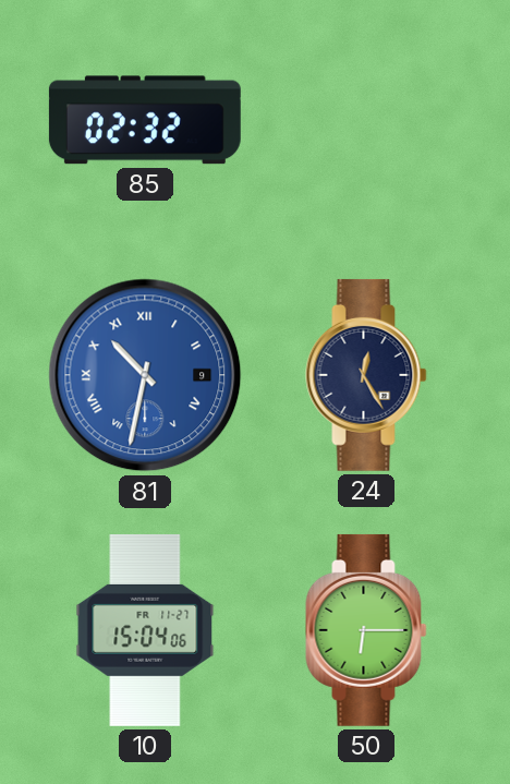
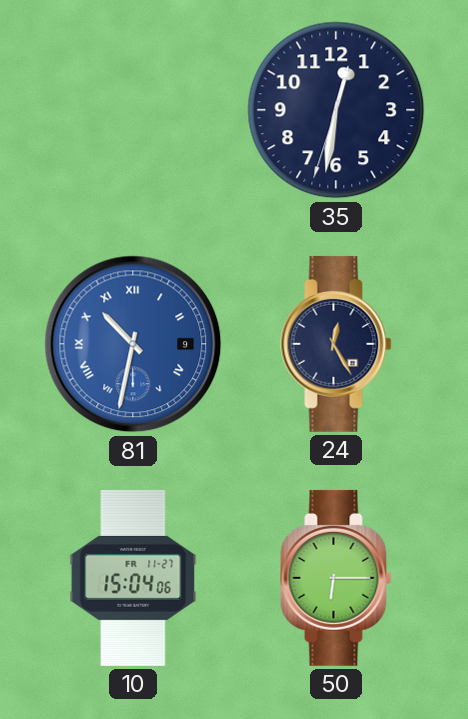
85: 02:32 -> none (145, 120)
35: none -> 12:31 (336, 110)
